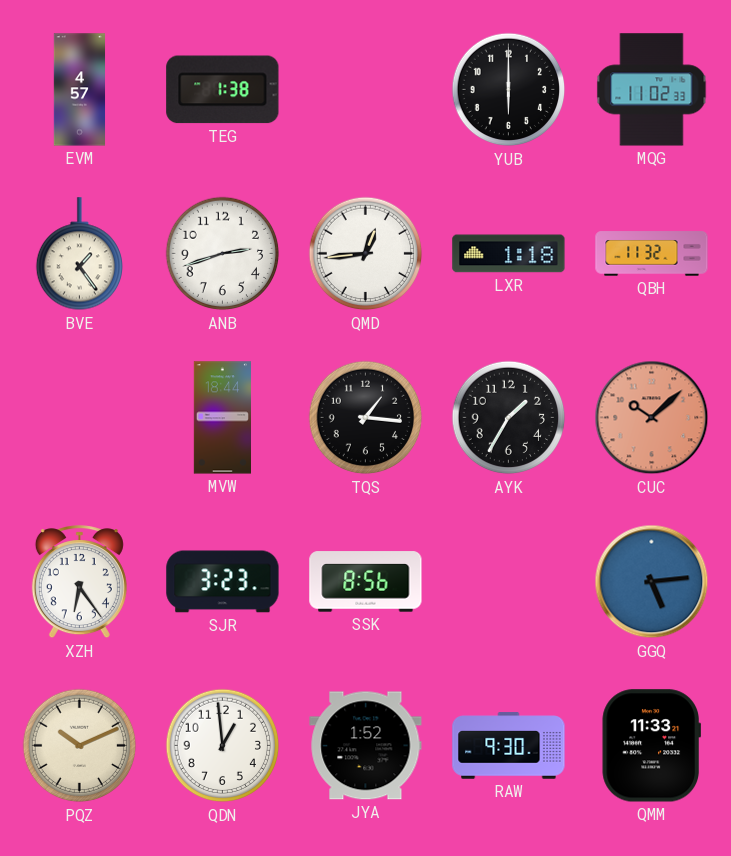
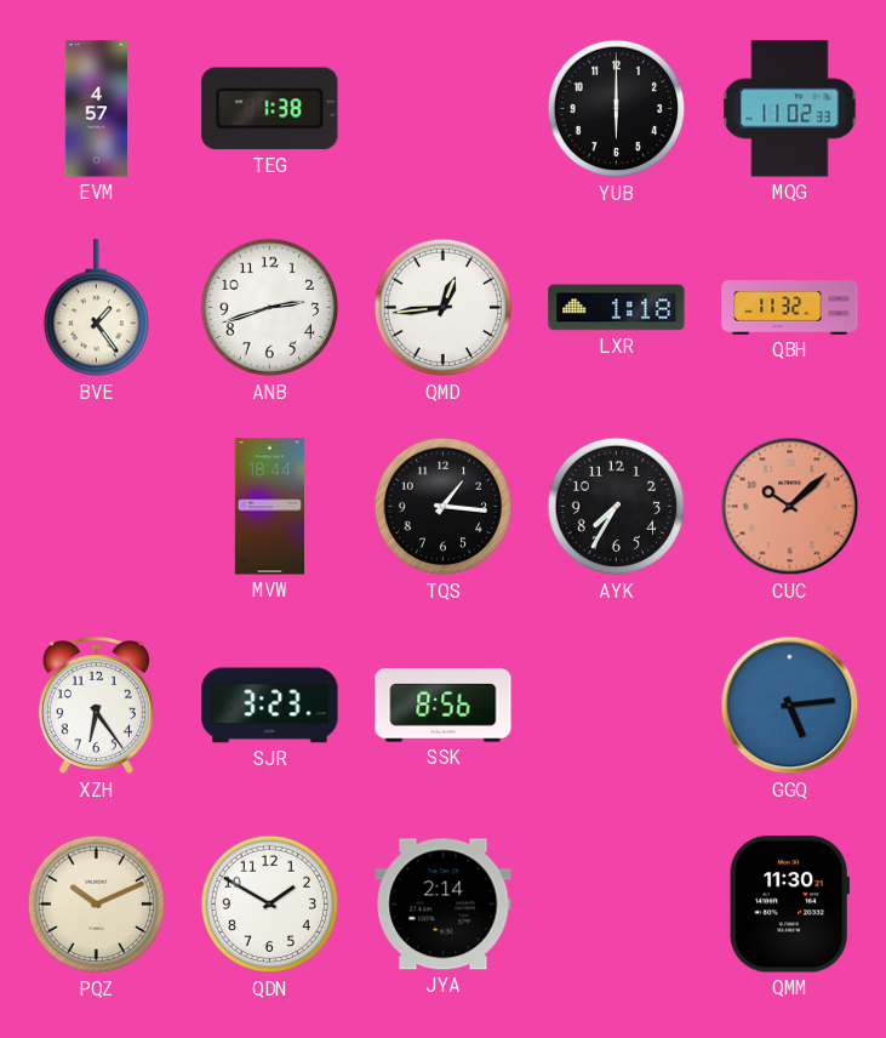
AYK: 1:35 -> 7:35 (617, 507)
QDN: 12:59 -> 1:50 (270, 905)
JYA: 1:52 -> 2:14 (444, 905)
RAW: 9:30 -> none (509, 746)
QMM: 11:33 -> 11:30 (789, 905)
